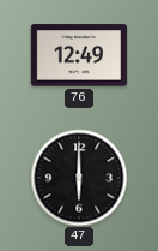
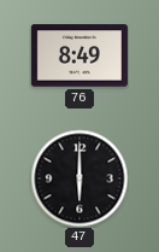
76: 12:49 -> 8:49 (79, 55)
